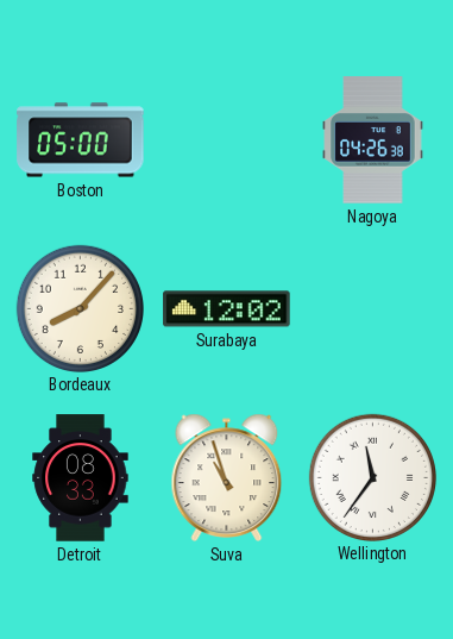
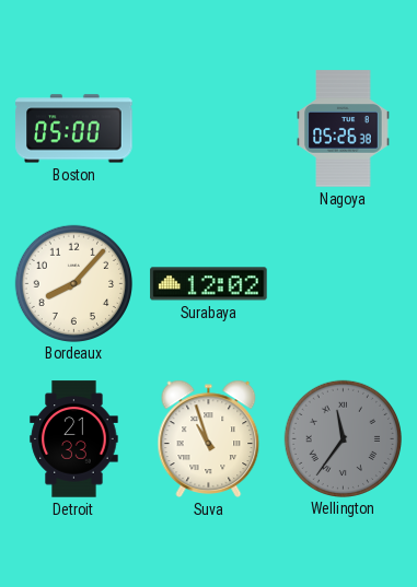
Nagoya: 04:26 -> 05:26 (344, 129)
Detroit: 08:33 -> 21:33 (74, 439)
Wellington dial: white -> grey (343, 438)
